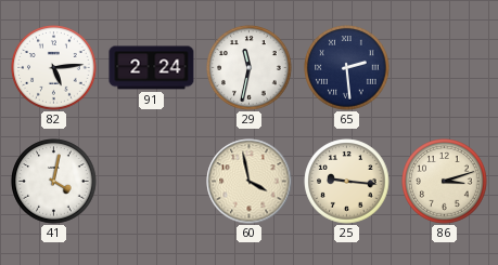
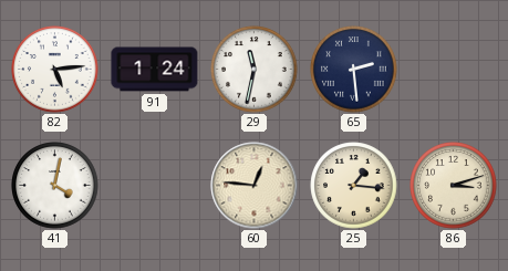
91: 2:24 -> 1:24 (155, 70)
60: 3:58 -> 12:46 (255, 186)
25: 9:16 -> 1:16 (354, 186)
